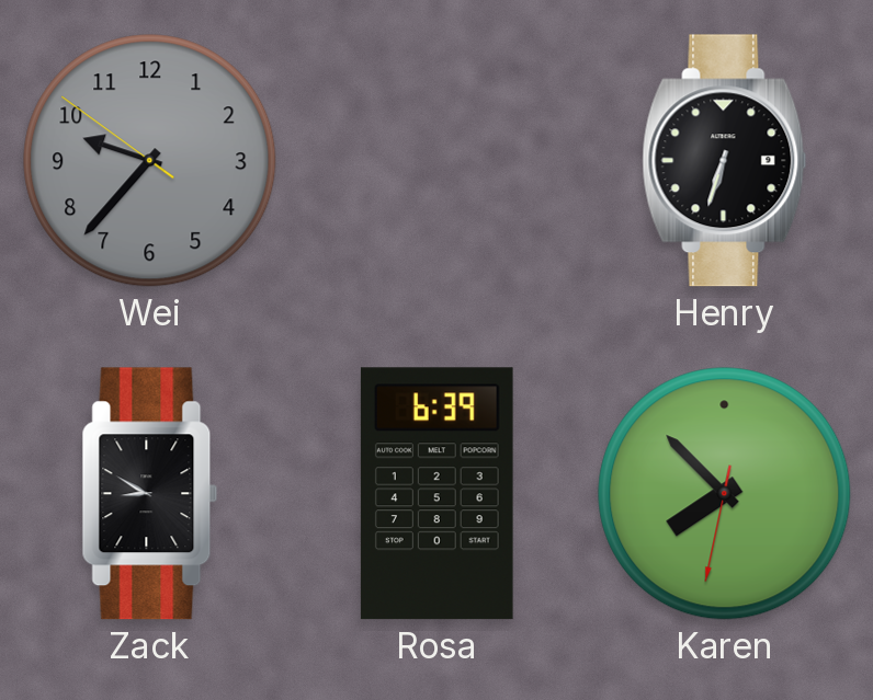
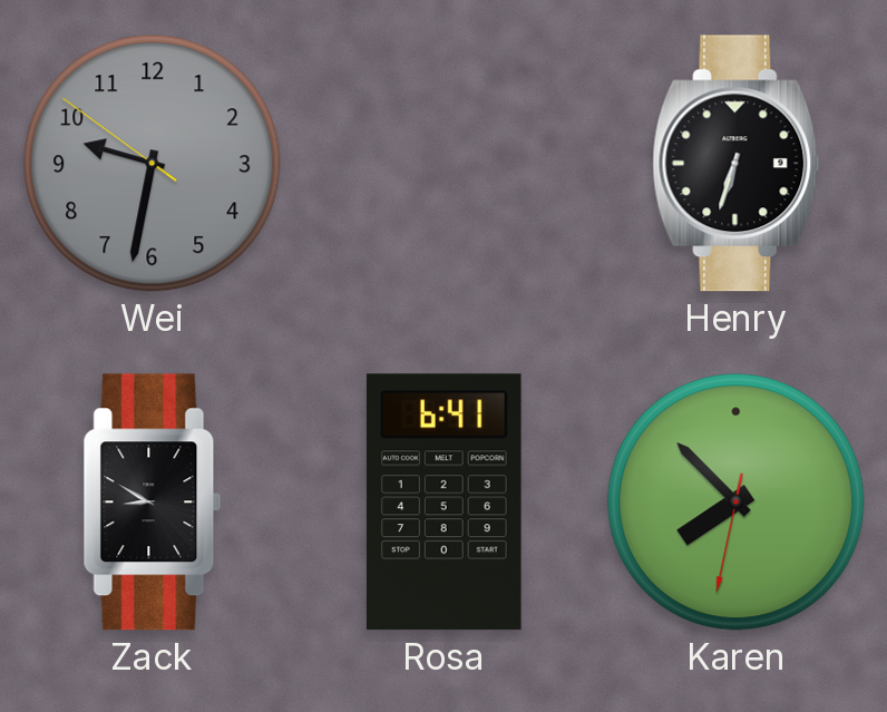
Wei: 9:36 -> 9:31 (153, 164)
Rosa: 6:39 -> 6:41 (443, 503)
